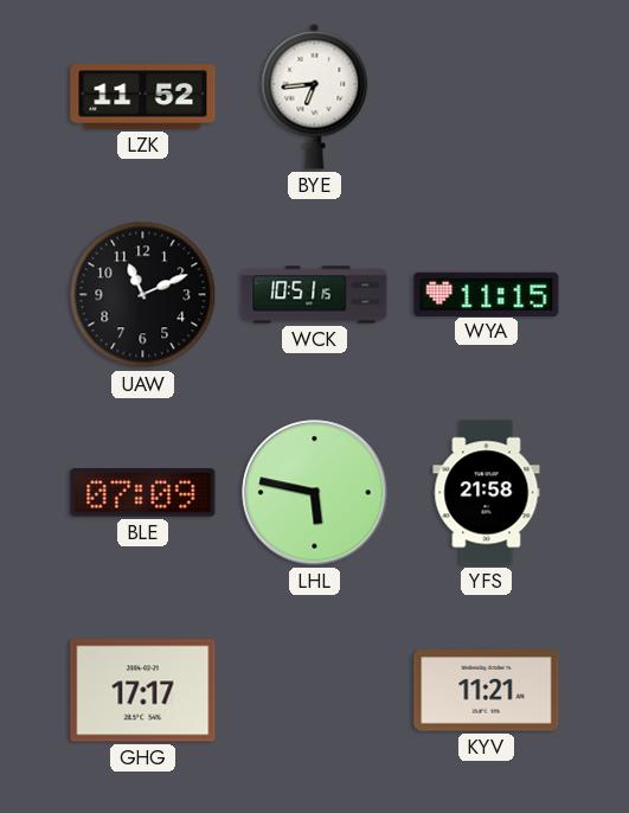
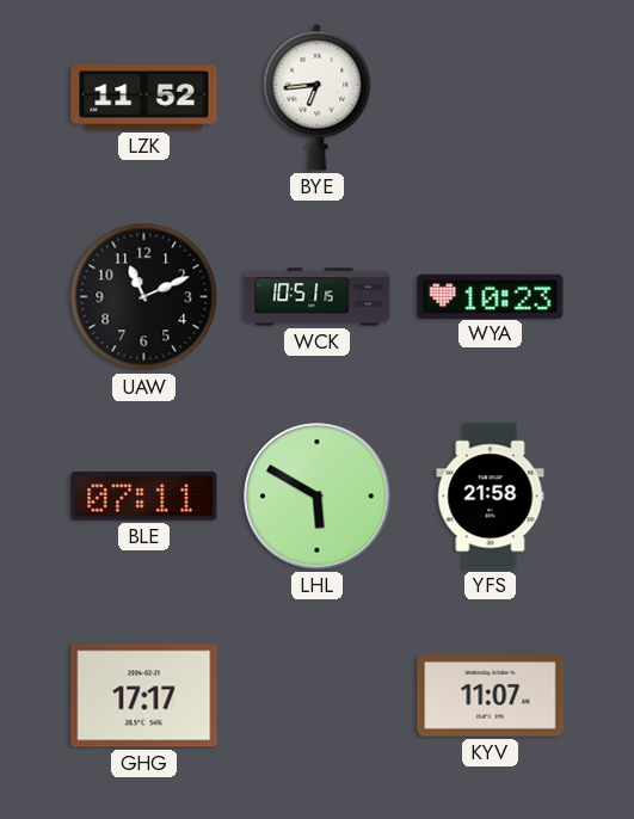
WYA: 11:15 -> 10:23 (491, 296)
BLE: 07:09 -> 07:11 (144, 497)
LHL: 5:47 -> 5:50 (318, 497)
KYV: 11:21 -> 11:07 (491, 696)
